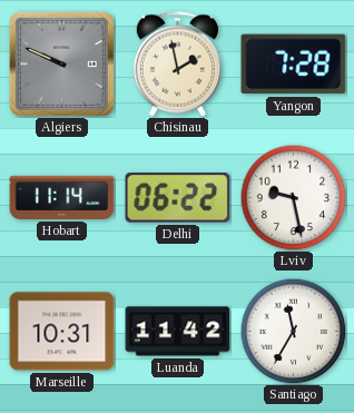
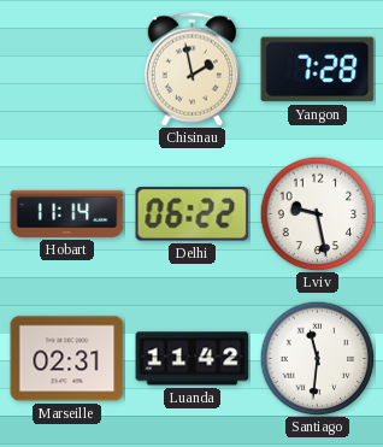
Algiers: 9:49 -> none (61, 63)
Marseille: 10:31 -> 02:31 (67, 359)
Santiago: 11:35 -> 11:31 (317, 358)
